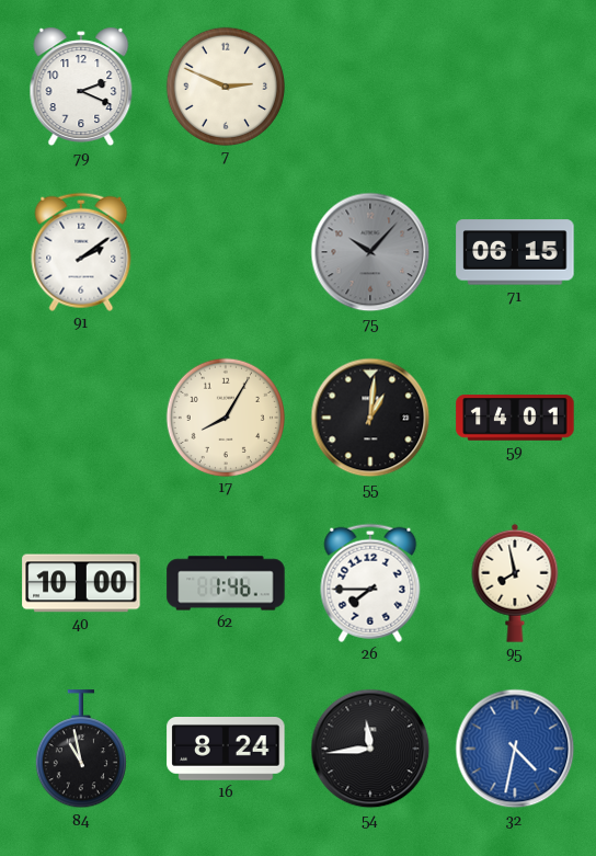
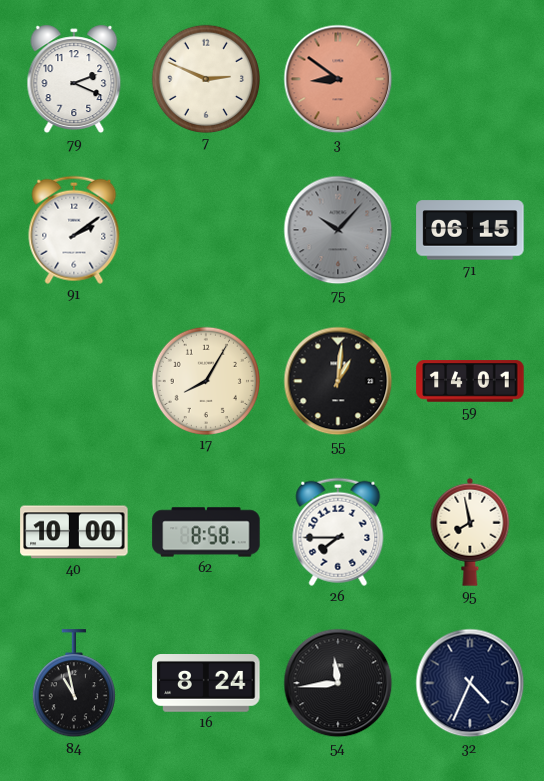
3: none -> 8:51 (338, 79)
62: 1:46 -> 8:58 (206, 532)
32: 4:32 -> 4:34 (470, 683)
32 dial: blue -> navy (470, 683)
